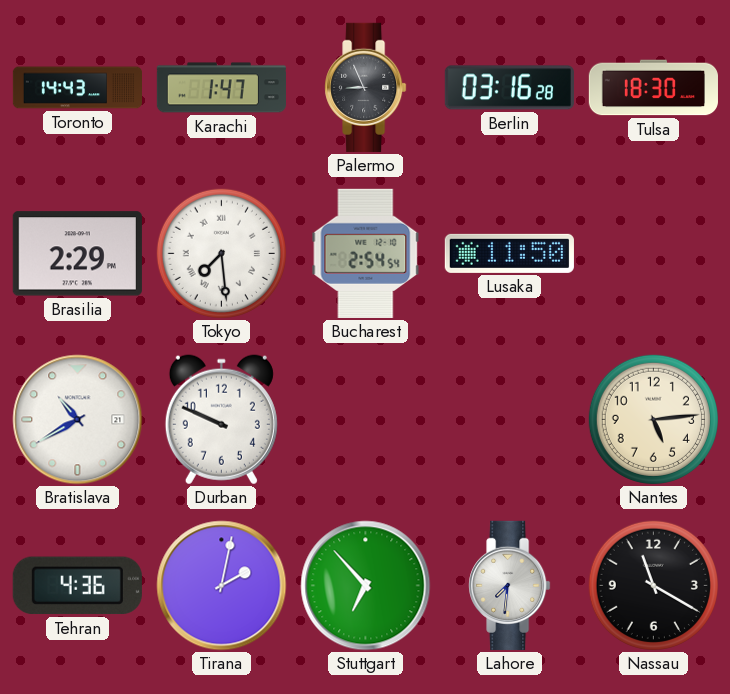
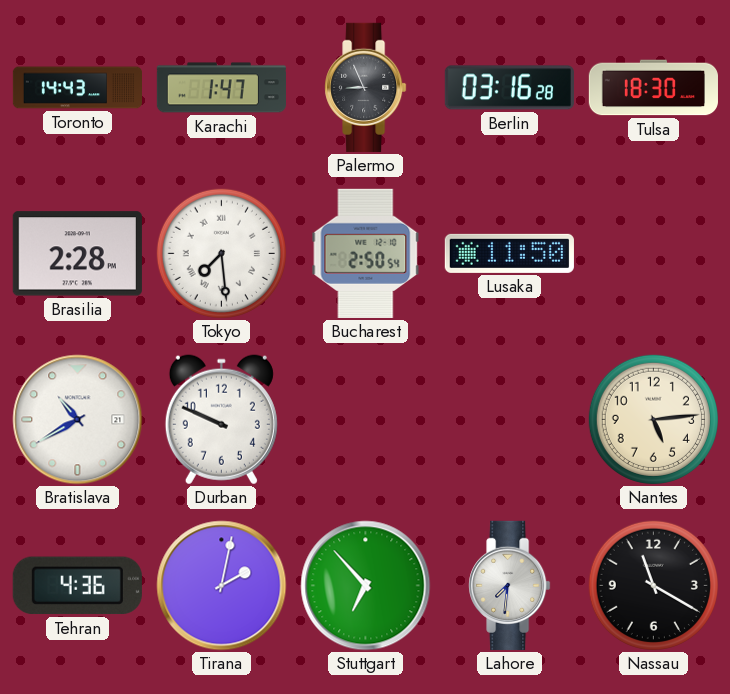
Brasilia: 2:29 -> 2:28 (77, 254)
Bucharest: 2:54 -> 2:50 (366, 253)
